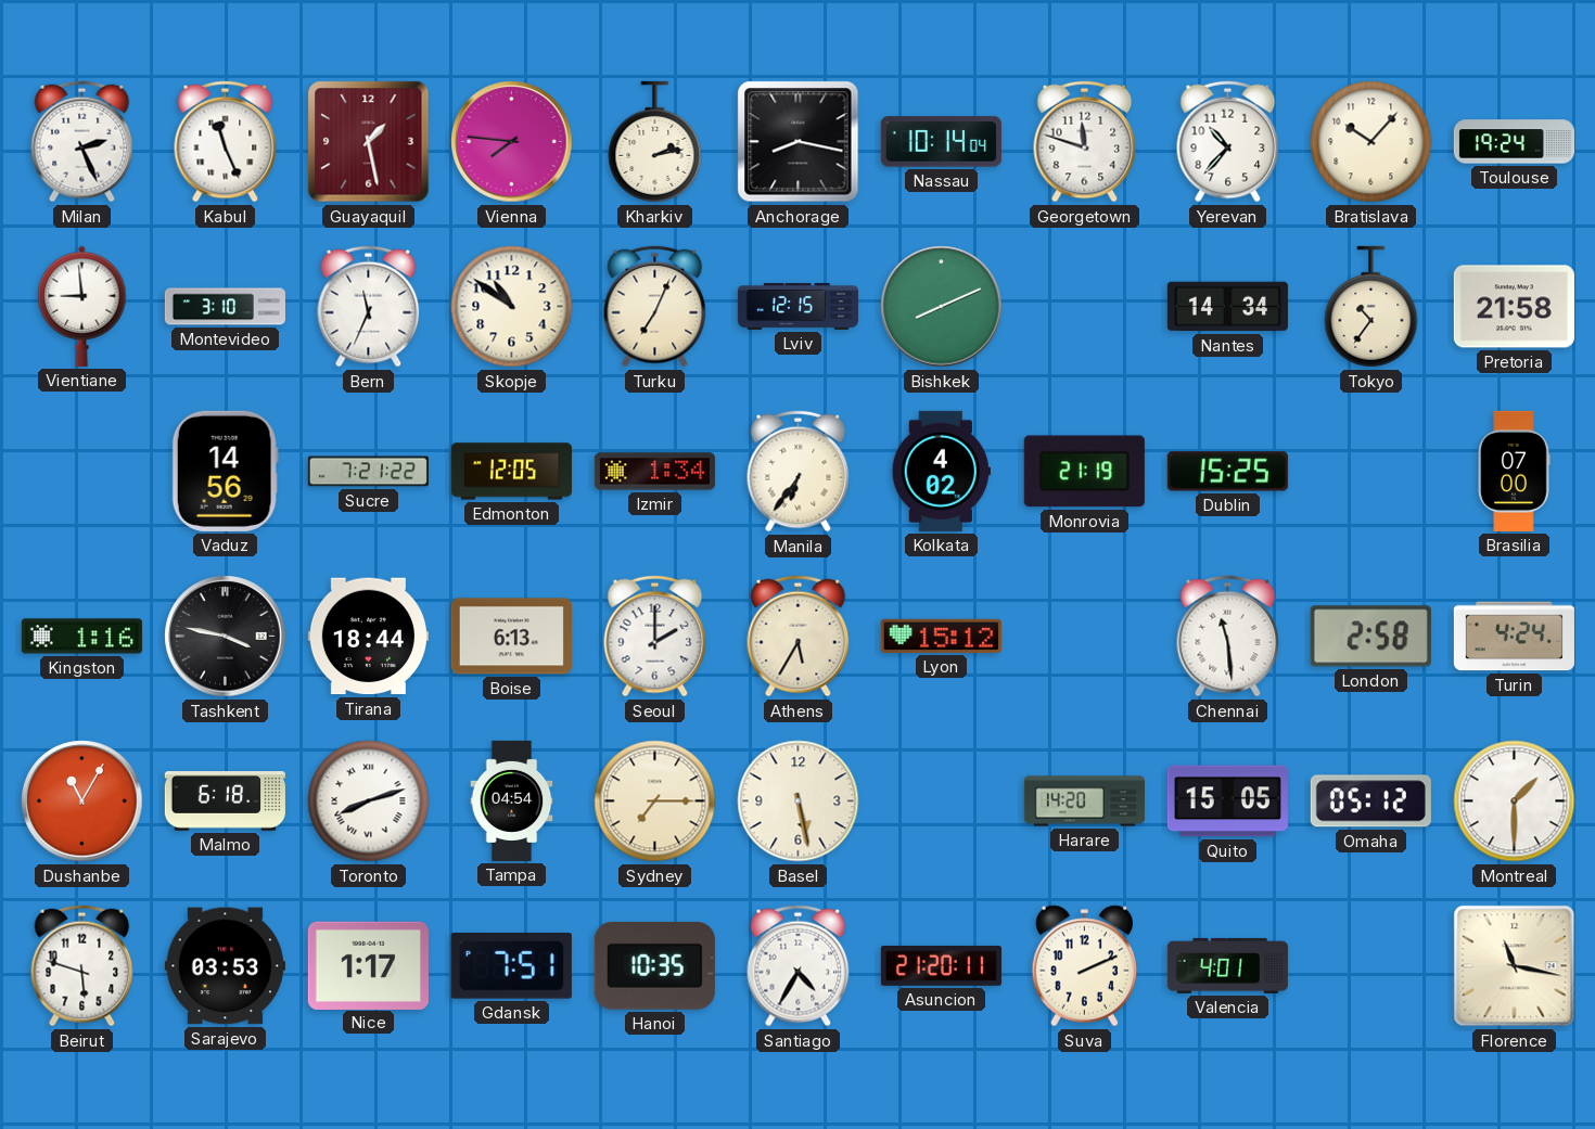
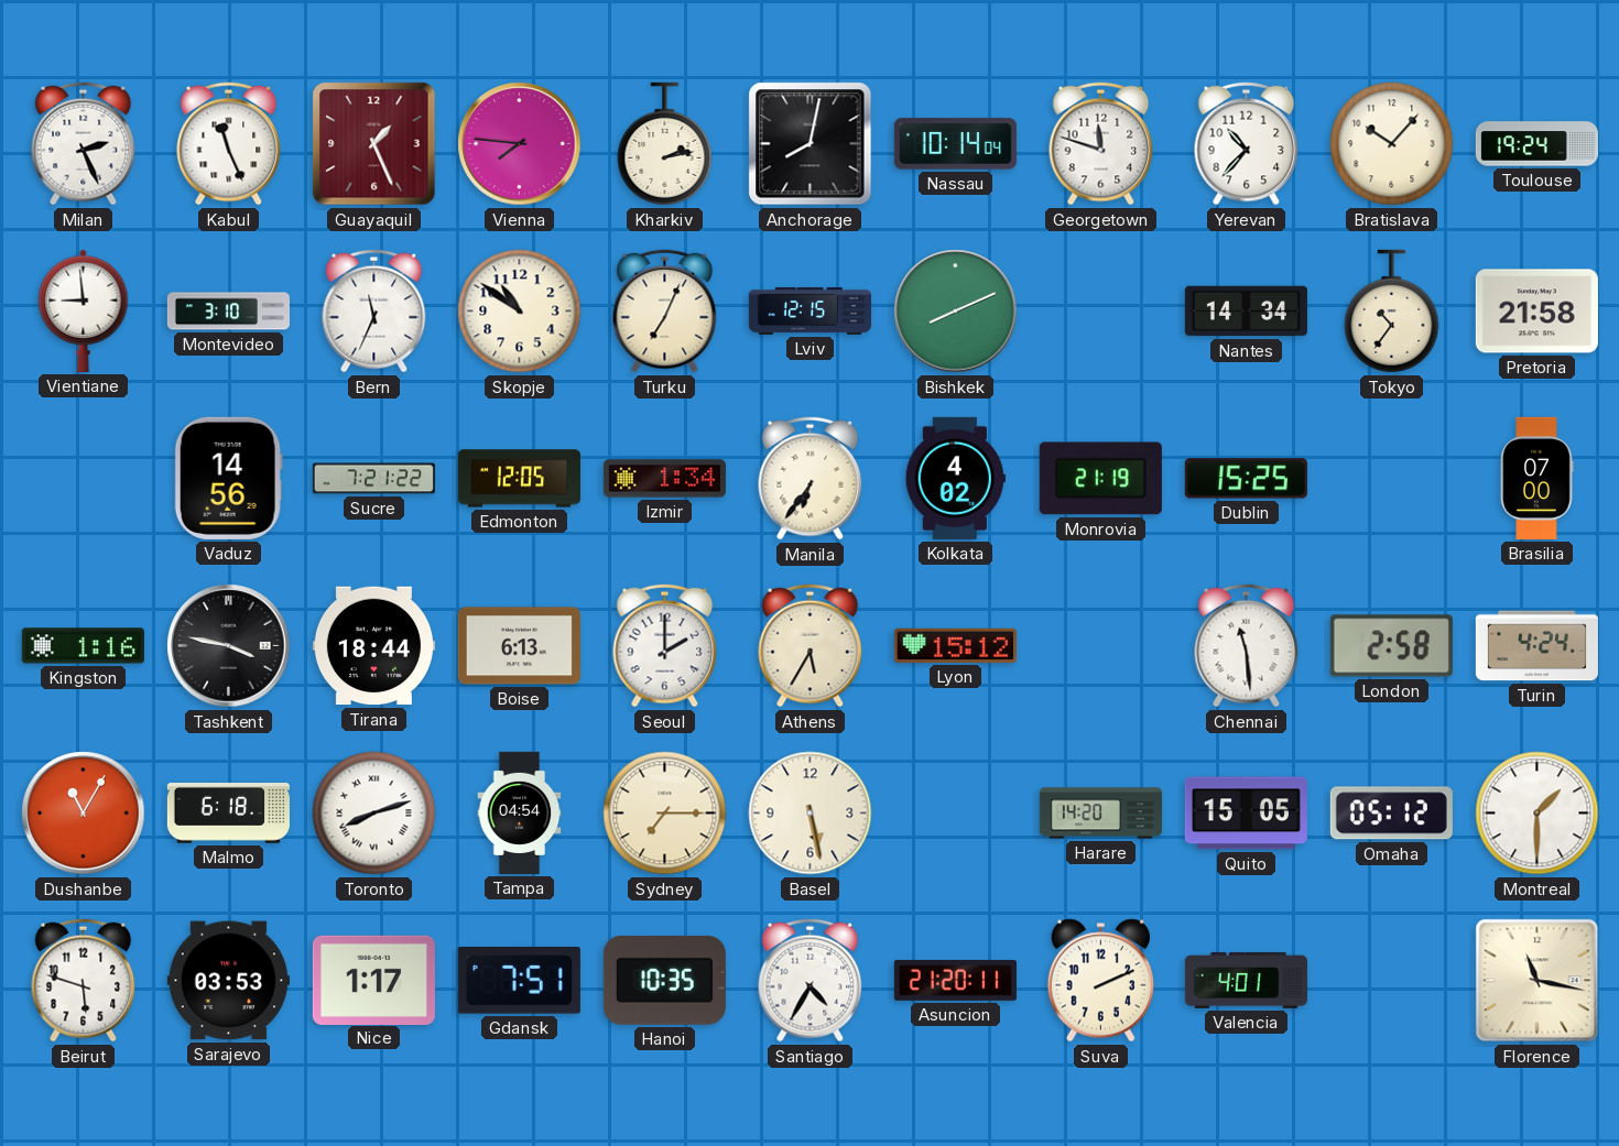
Guayaquil: 1:28 -> 1:26 (374, 144)
Anchorage: 8:17 -> 8:02 (811, 144)
